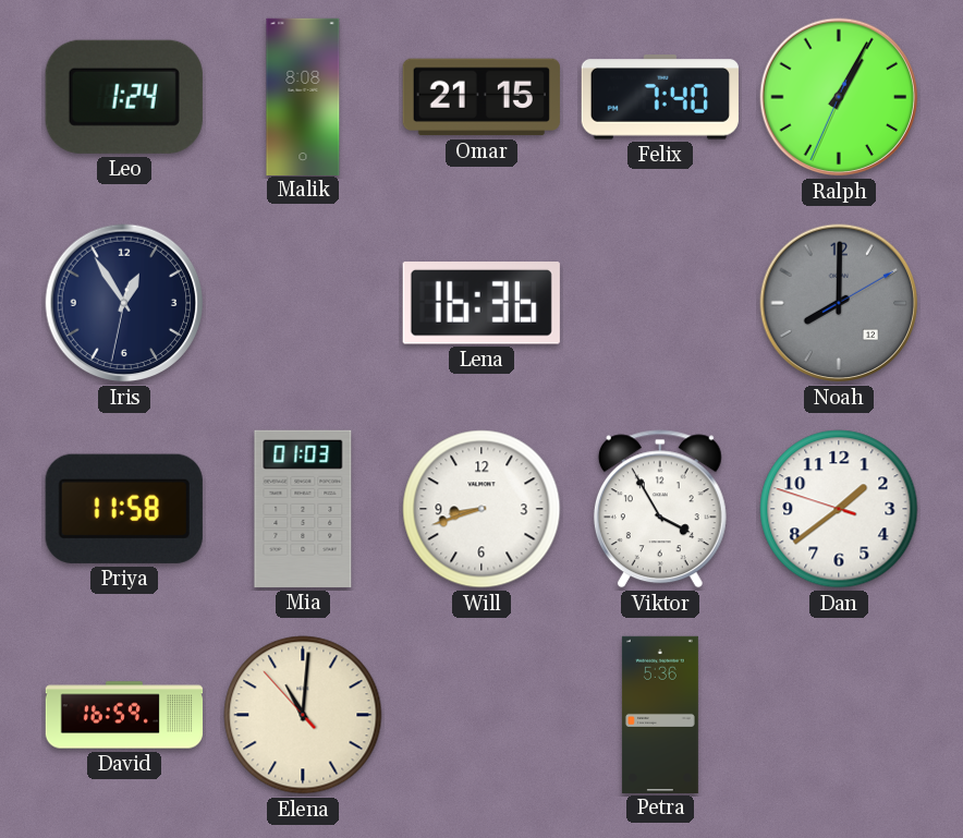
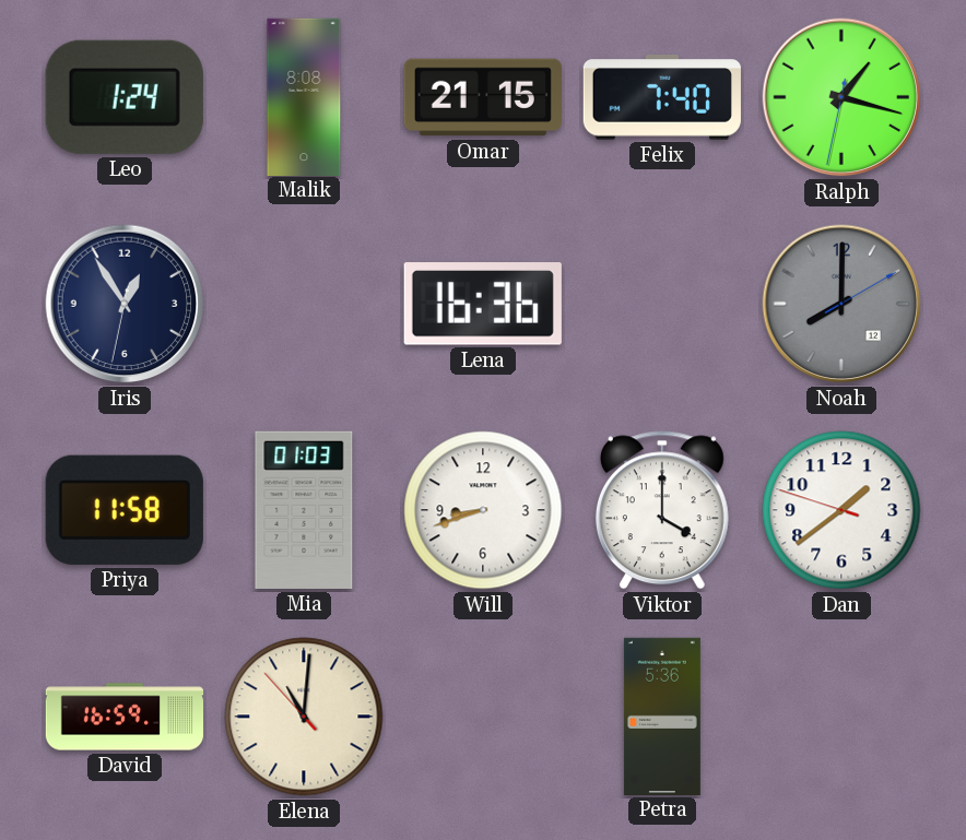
Ralph: 1:04 -> 1:17 (841, 97)
Viktor: 3:55 -> 4:00 (662, 510)
